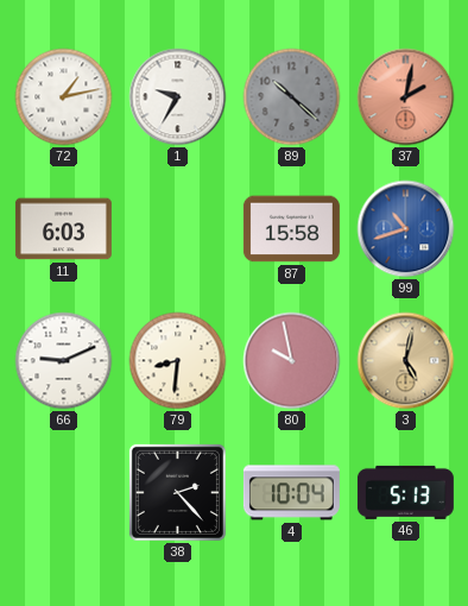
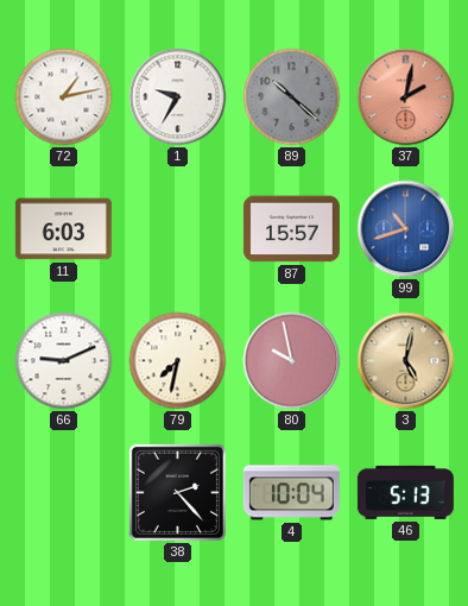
87: 15:58 -> 15:57 (291, 229)
79: 8:31 -> 7:32 (178, 361)
